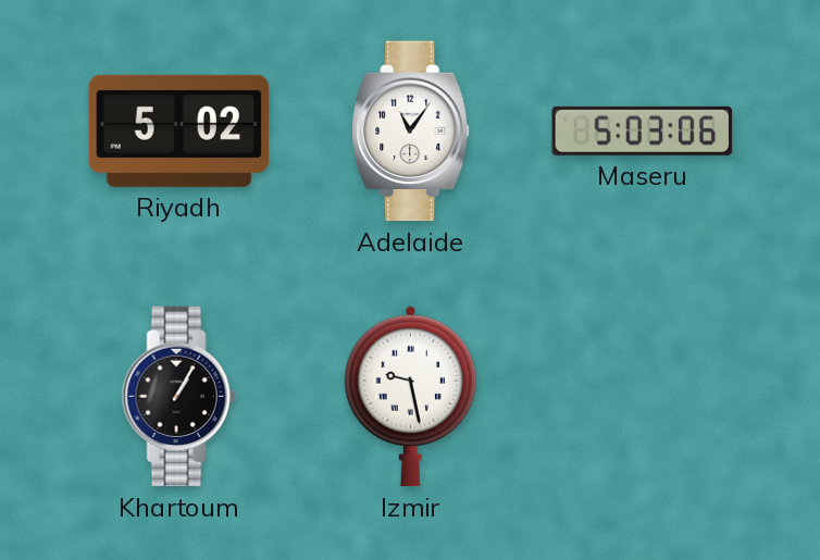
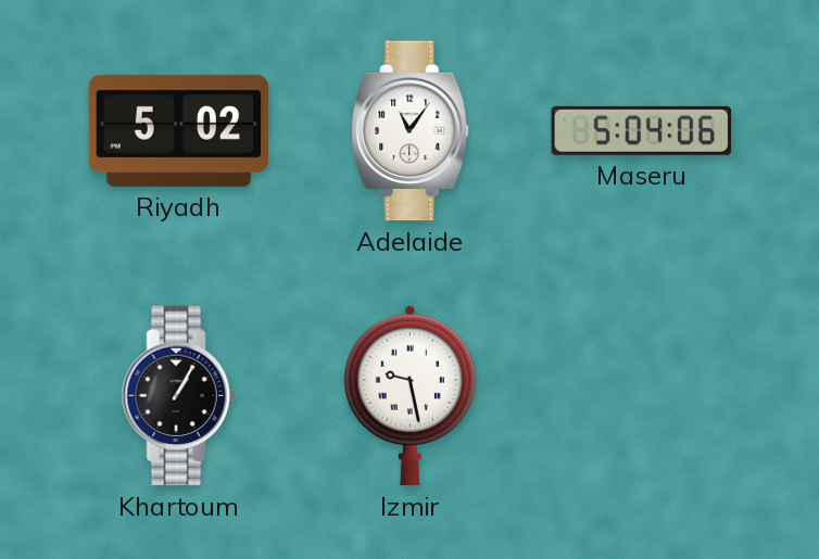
Maseru: 5:03 -> 5:04 (642, 130)
